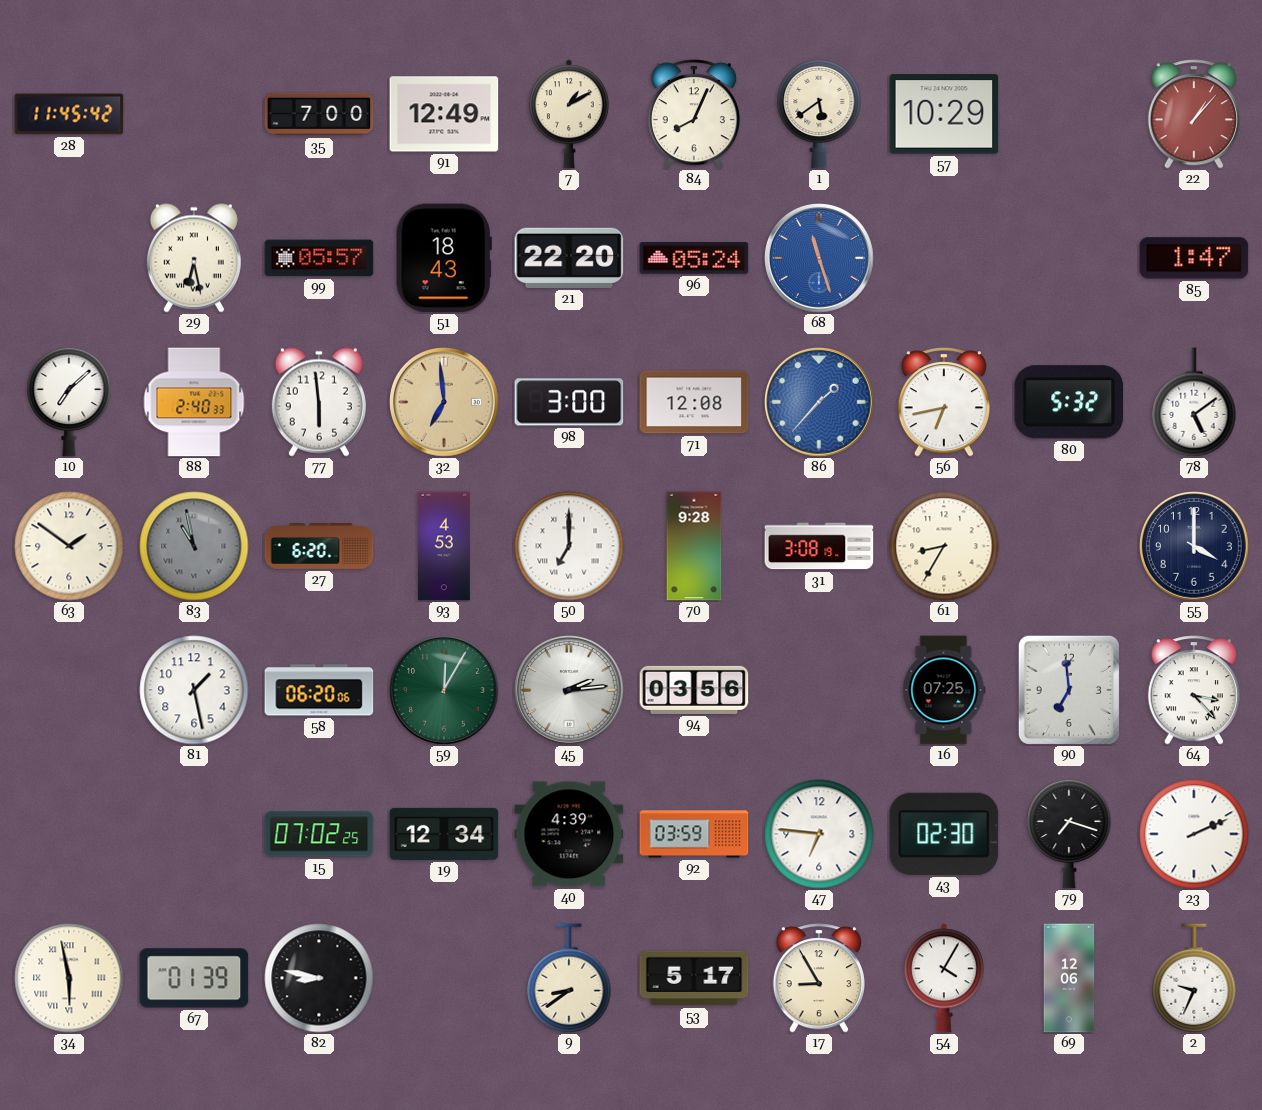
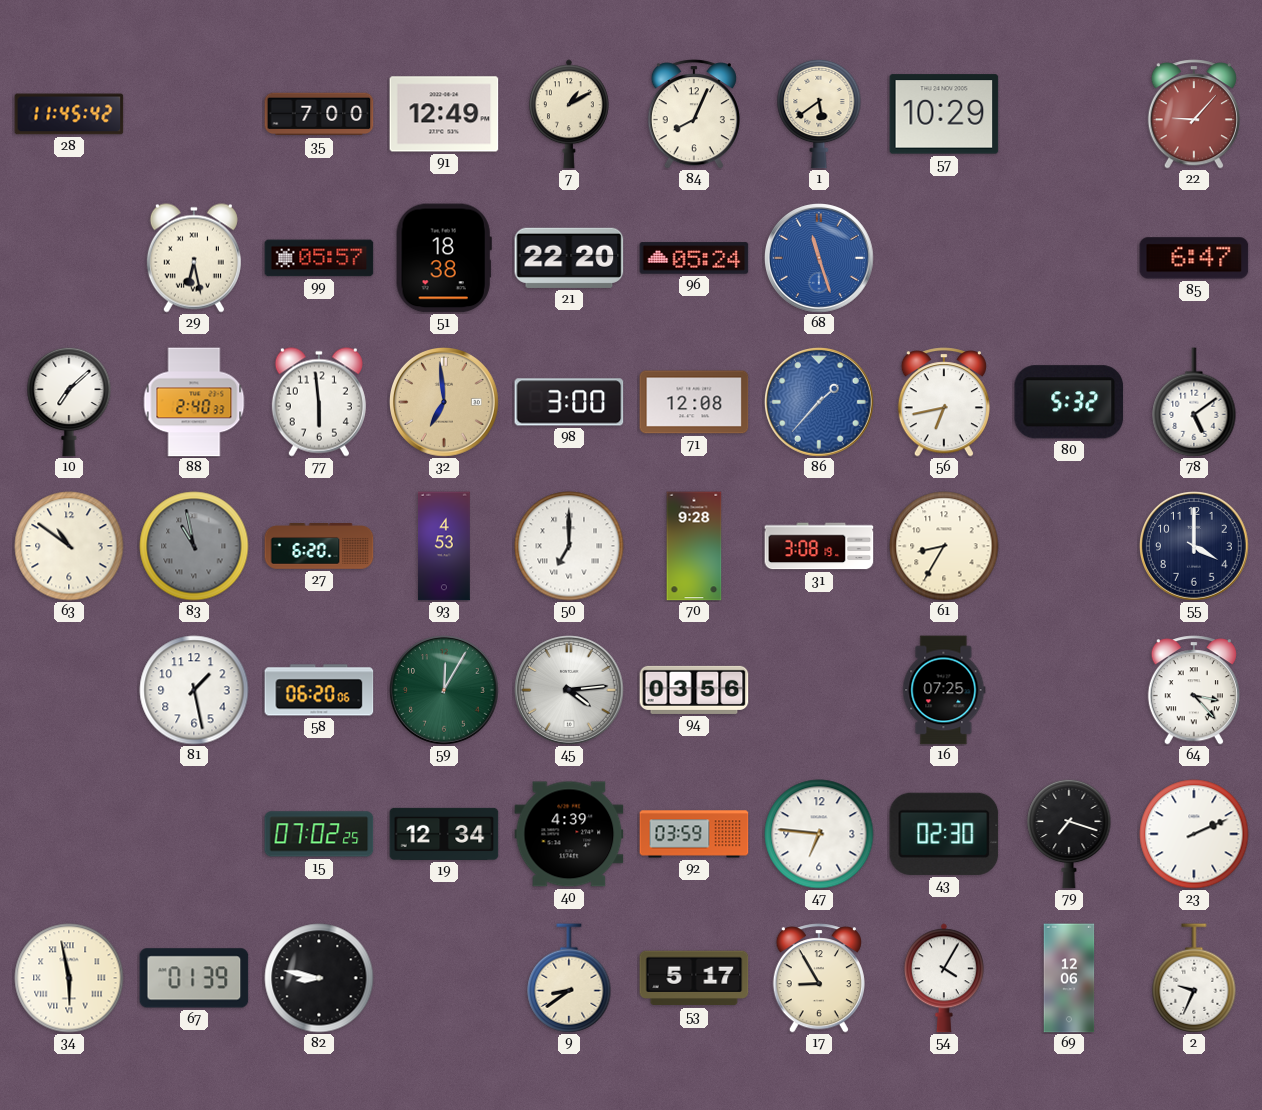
22: 1:07 -> 9:07 (1194, 114)
51: 18:43 -> 18:38 (444, 258)
85: 1:47 -> 6:47 (1194, 258)
63: 1:51 -> 10:51 (69, 546)
45: 2:14 -> 4:14 (570, 691)
90: 6:59 -> none (1069, 690)
